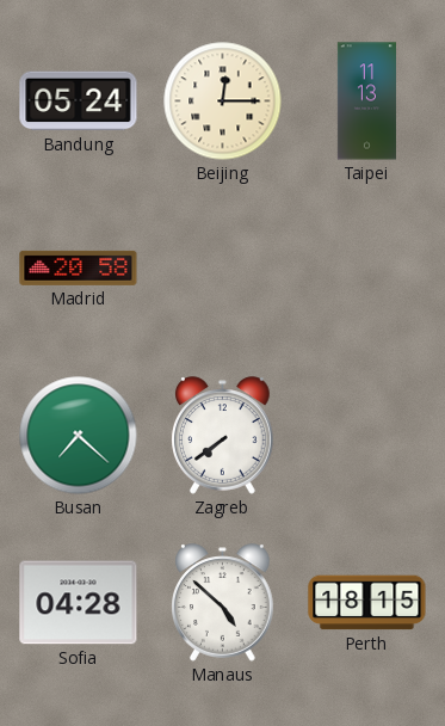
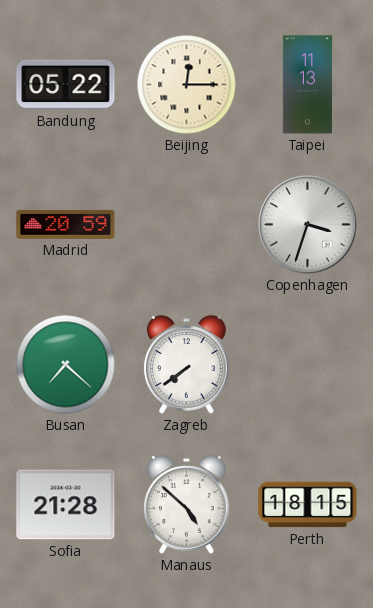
Bandung: 05:24 -> 05:22 (66, 85)
Madrid: 20:58 -> 20:59 (66, 224)
Copenhagen: none -> 3:33 (308, 225)
Sofia: 04:28 -> 21:28 (66, 505)
